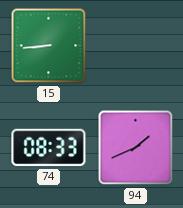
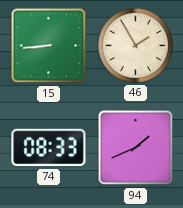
46: none -> 1:55 (136, 46)
